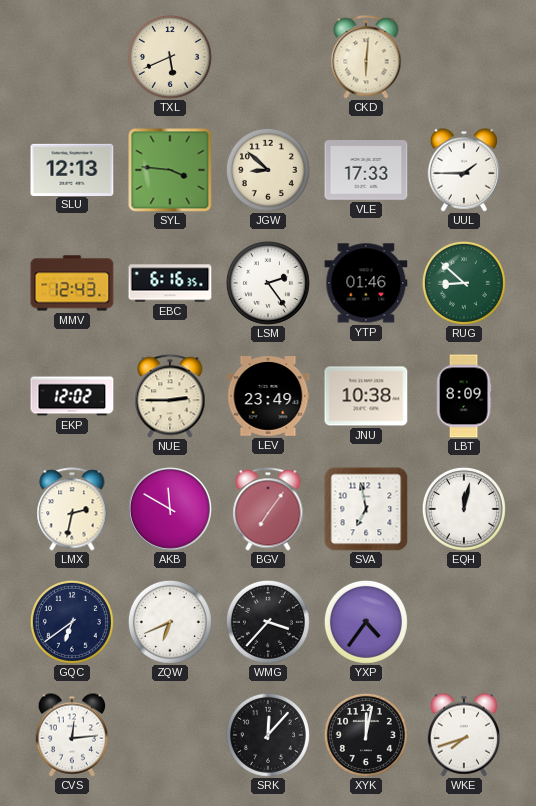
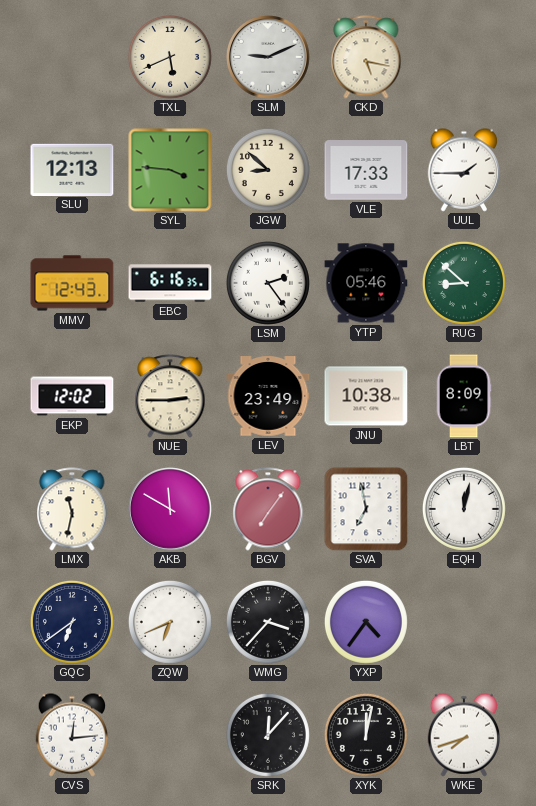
SLM: none -> 9:11 (269, 58)
CKD: 6:01 -> 5:17 (366, 57)
YTP: 01:46 -> 05:46 (366, 283)
LMX: 2:32 -> 11:32 (72, 509)
